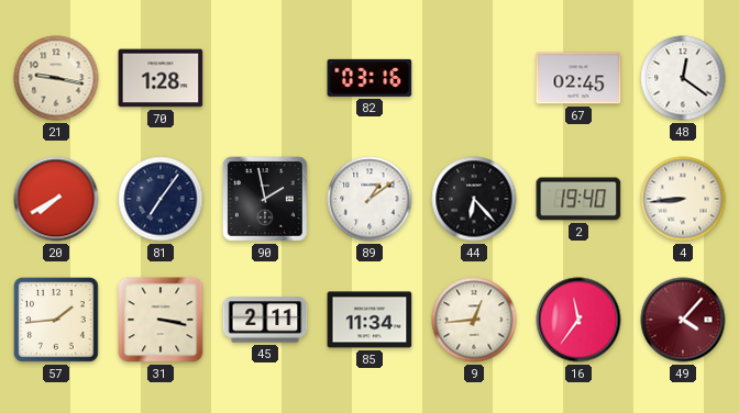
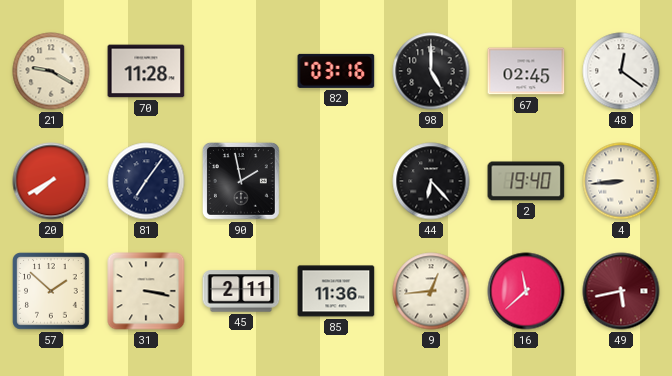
21: 9:17 -> 9:20 (51, 71)
70: 1:28 -> 11:28 (146, 71)
98: none -> 5:00 (431, 71)
89: 1:09 -> none (369, 199)
57: 1:44 -> 1:52 (51, 291)
85: 11:34 -> 11:36 (336, 291)
16: 11:36 -> 11:38 (526, 291)
49: 4:07 -> 5:43 (621, 291)
